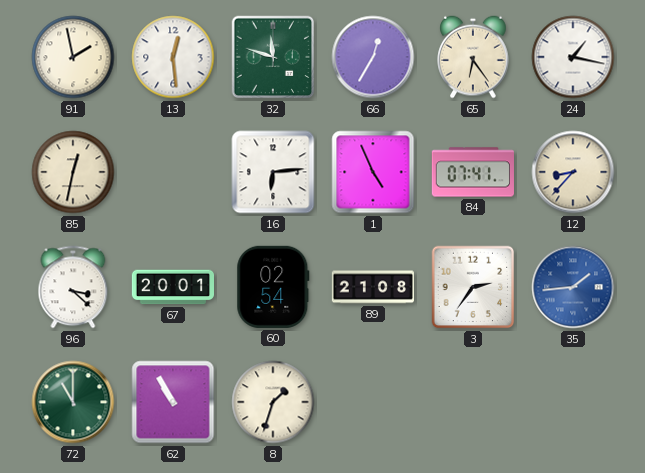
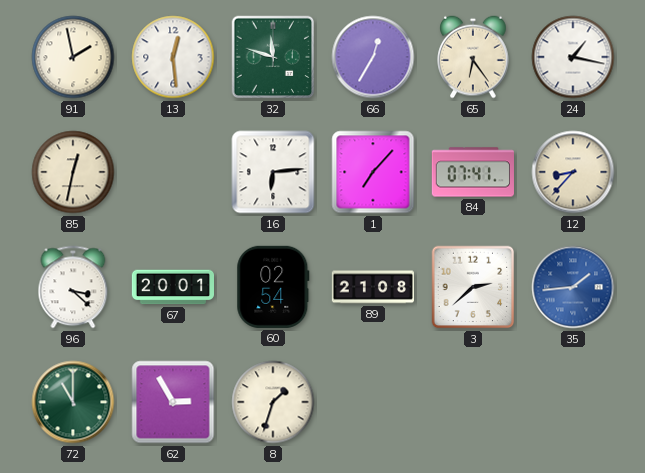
1: 4:56 -> 7:07 (373, 172)
3: 2:36 -> 2:38 (473, 287)
62: 10:55 -> 2:55 (173, 402)
